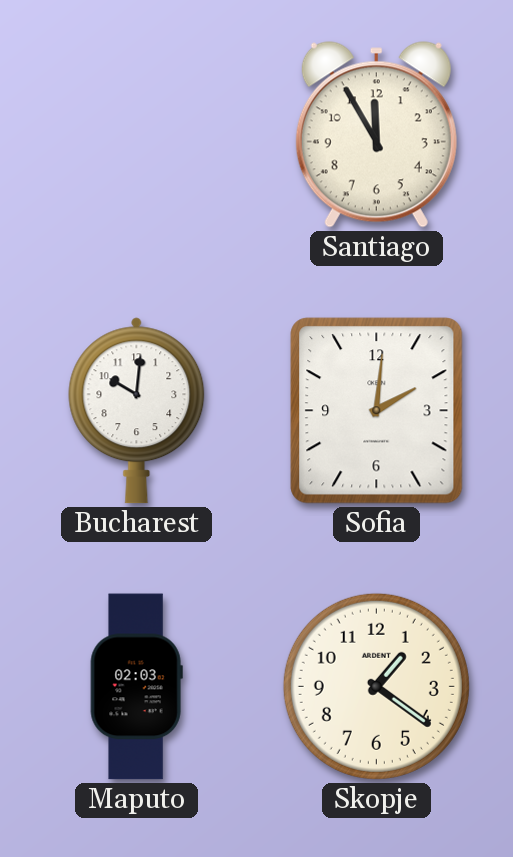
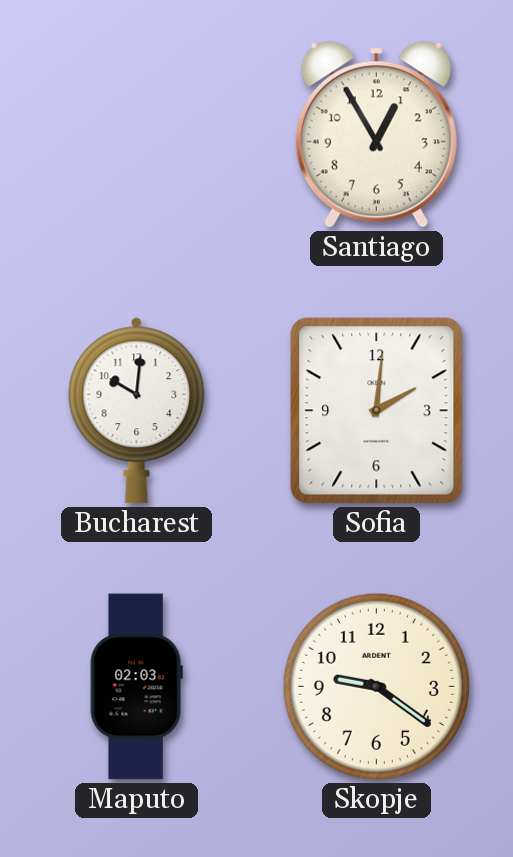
Santiago: 11:55 -> 12:55 (376, 135)
Skopje: 1:21 -> 9:21 (376, 686)
